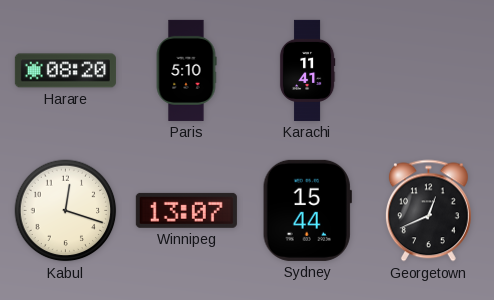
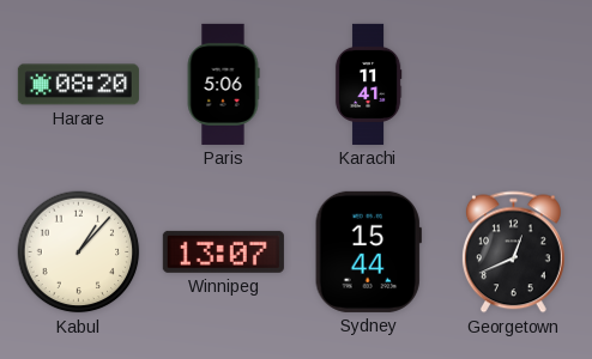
Paris: 5:10 -> 5:06 (223, 84)
Kabul: 12:18 -> 1:07 (79, 252)
